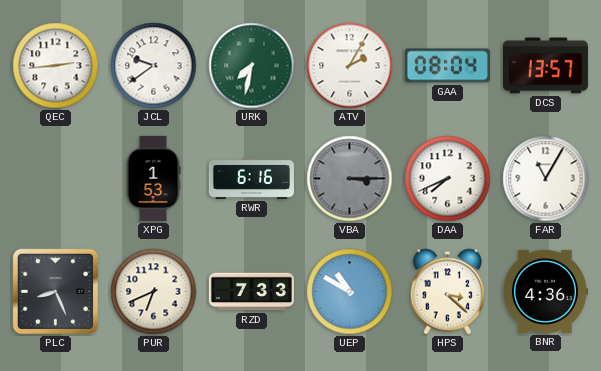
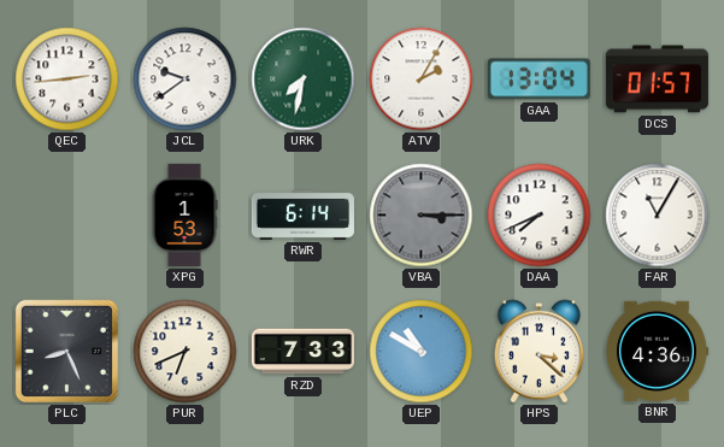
GAA: 08:04 -> 13:04 (538, 80)
DCS: 13:57 -> 01:57 (657, 80)
RWR: 6:16 -> 6:14 (302, 214)
